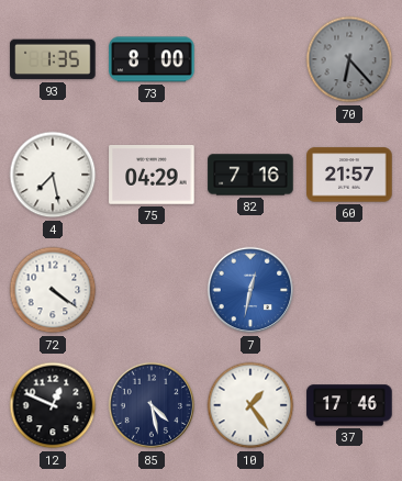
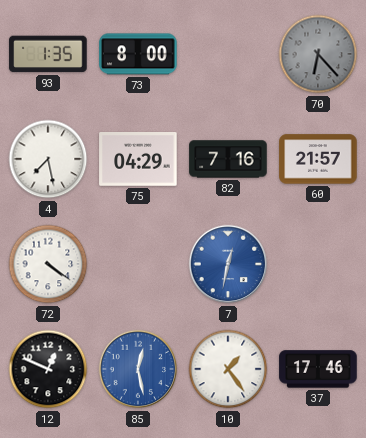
85: 4:28 -> 12:28 (138, 369)
85 dial: navy -> blue (138, 369)
